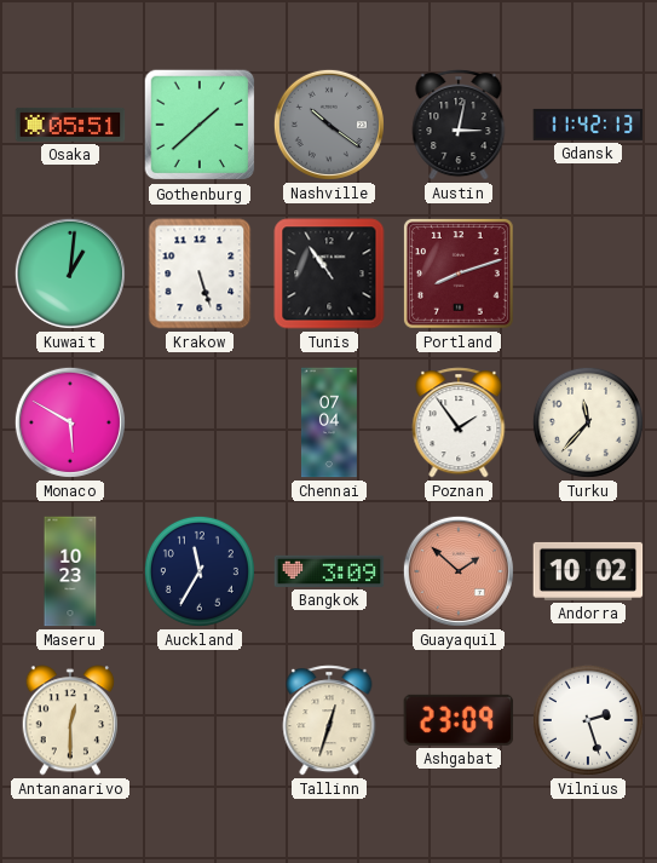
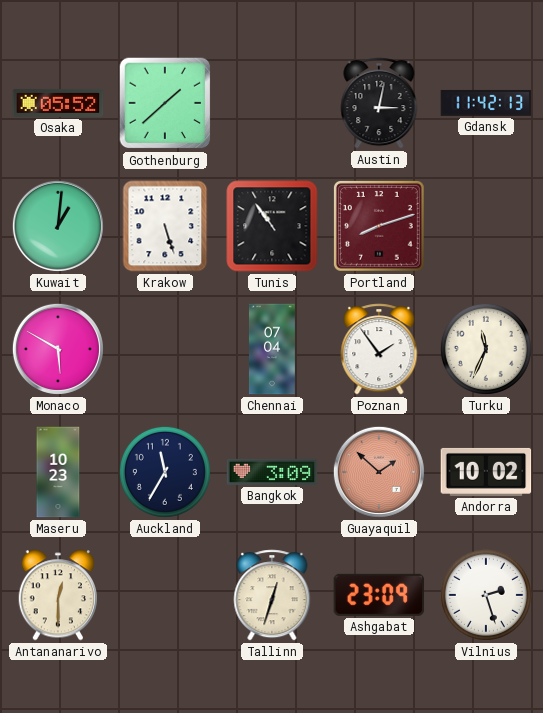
Osaka: 05:51 -> 05:52 (58, 103)
Nashville: 10:21 -> none (329, 125)
Turku: 11:37 -> 11:34 (486, 349)
